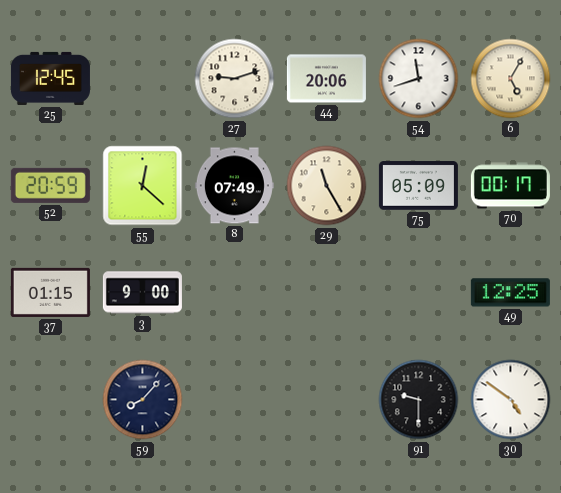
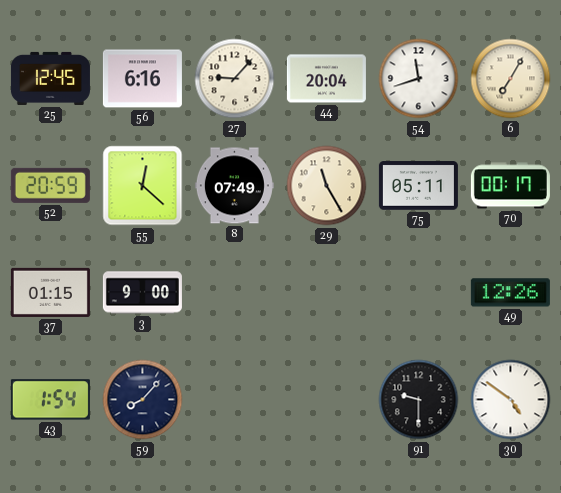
56: none -> 6:16 (142, 79)
27: 9:12 -> 9:07 (235, 79)
44: 20:06 -> 20:04 (326, 79)
6: 5:05 -> 7:05 (511, 79)
75: 05:09 -> 05:11 (418, 186)
49: 12:25 -> 12:26 (510, 293)
43: none -> 1:54 (50, 400)
